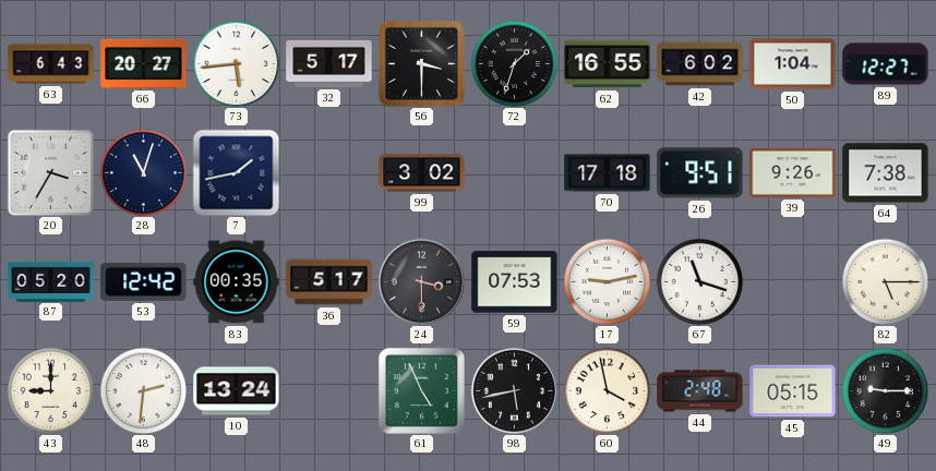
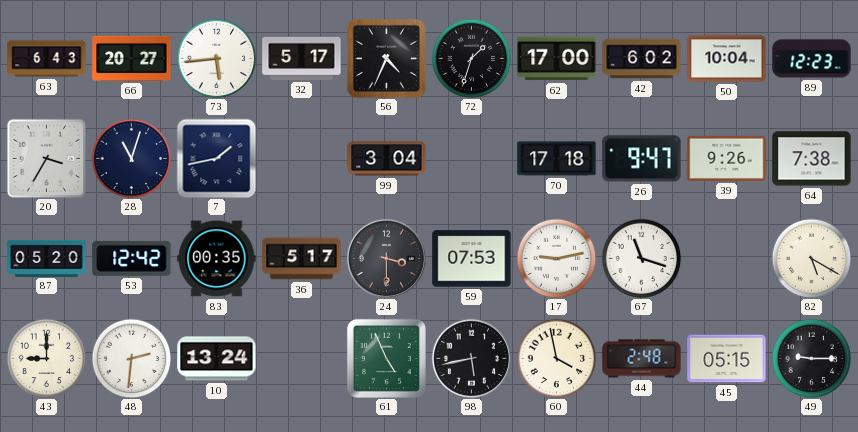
56: 3:30 -> 4:34 (386, 58)
62: 16:55 -> 17:00 (557, 59)
50: 1:04 -> 10:04 (727, 59)
89: 12:27 -> 12:23 (812, 59)
99: 3:02 -> 3:04 (387, 159)
26: 9:51 -> 9:47 (642, 159)
82: 5:15 -> 5:20 (811, 258)
